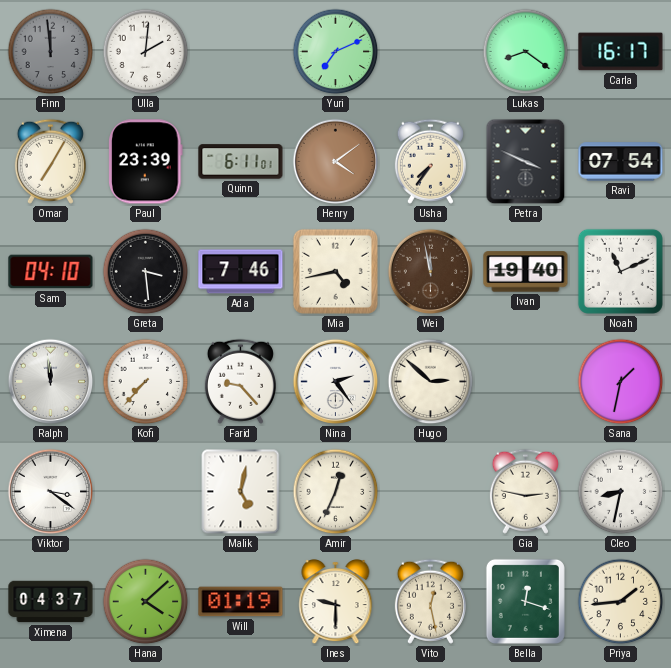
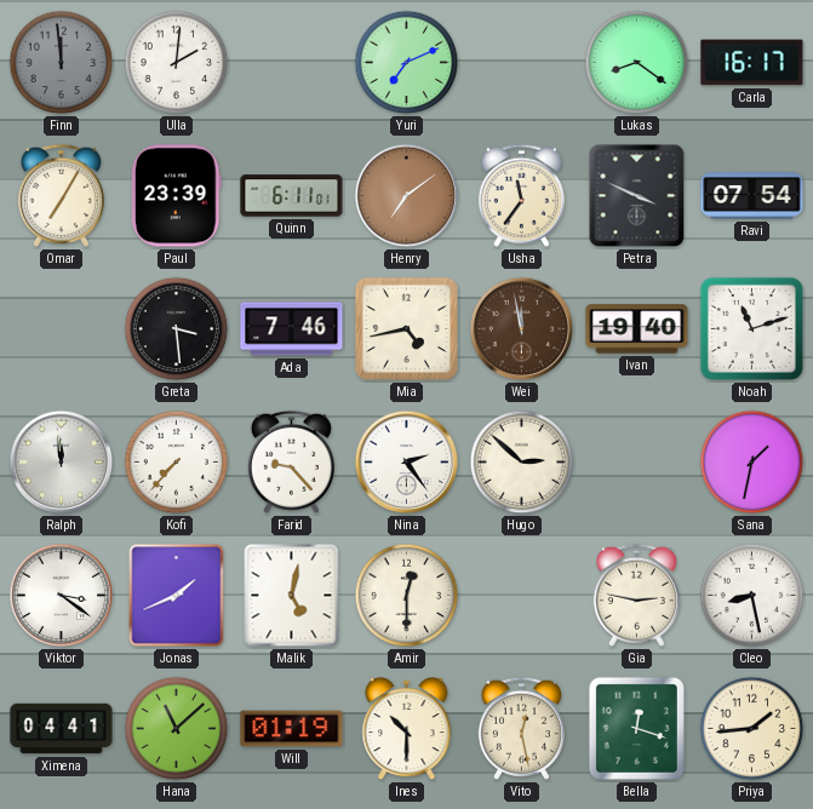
Henry: 4:09 -> 7:09 (407, 196)
Usha: 7:36 -> 11:36 (521, 195)
Sam: 04:10 -> none (51, 272)
Noah: 11:11 -> 11:12 (751, 328)
Jonas: none -> 1:41 (177, 596)
Amir: 12:34 -> 12:30 (407, 596)
Cleo: 8:32 -> 8:28 (752, 596)
Ximena: 04:37 -> 04:41 (62, 729)
Hana: 4:08 -> 11:08 (177, 729)
Ines: 9:30 -> 10:30 (407, 730)
